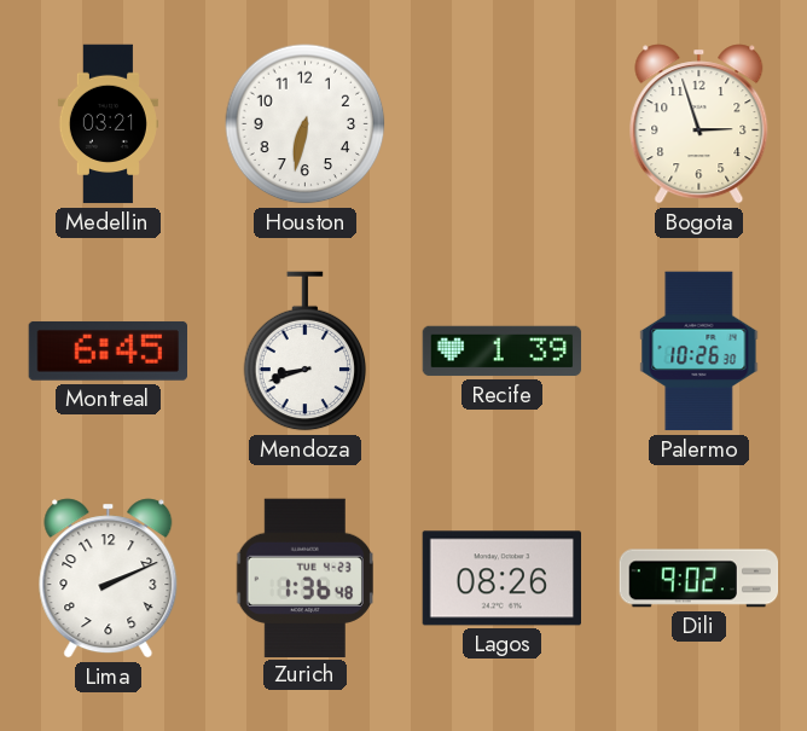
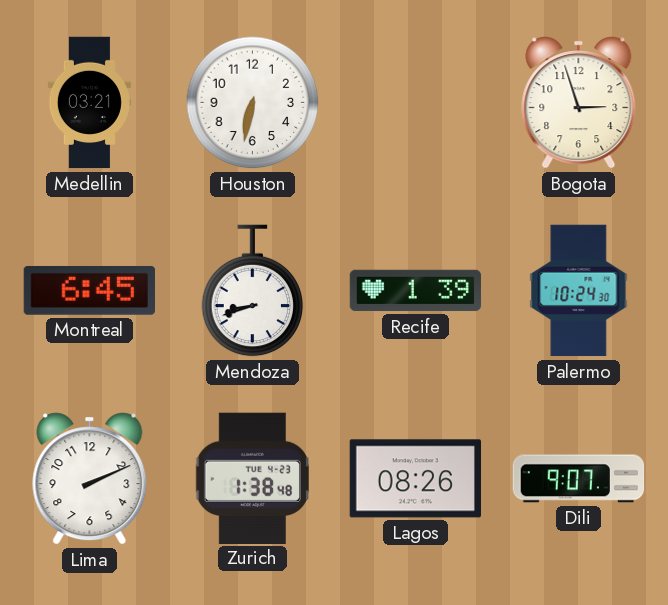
Palermo: 10:26 -> 10:24 (579, 291)
Zurich: 1:36 -> 1:38 (252, 478)
Dili: 9:02 -> 9:07 (579, 479)
